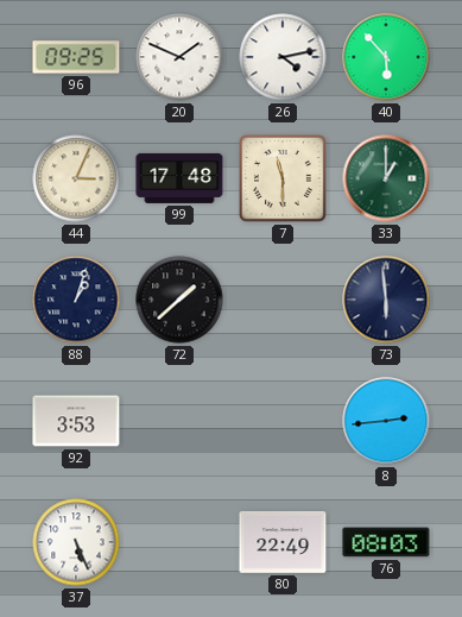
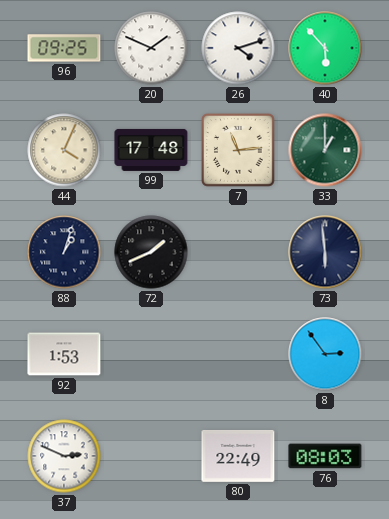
26: 4:13 -> 4:12 (238, 48)
44: 3:04 -> 4:04 (64, 150)
7: 11:30 -> 11:14 (239, 151)
72: 1:38 -> 1:41 (151, 252)
92: 3:53 -> 1:53 (64, 354)
8: 2:44 -> 2:54 (325, 354)
37: 5:26 -> 2:49 (64, 456)
